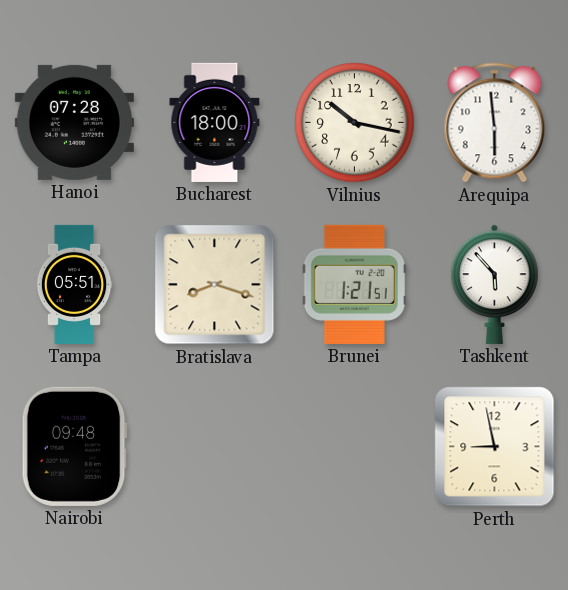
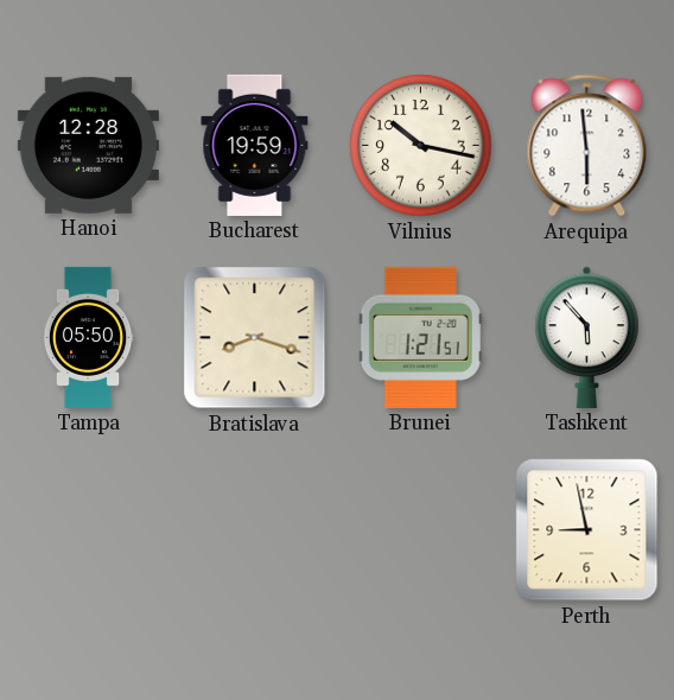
Hanoi: 07:28 -> 12:28 (88, 145)
Bucharest: 18:00 -> 19:59 (255, 145)
Tampa: 05:51 -> 05:50 (88, 337)
Nairobi: 09:48 -> none (74, 446)
